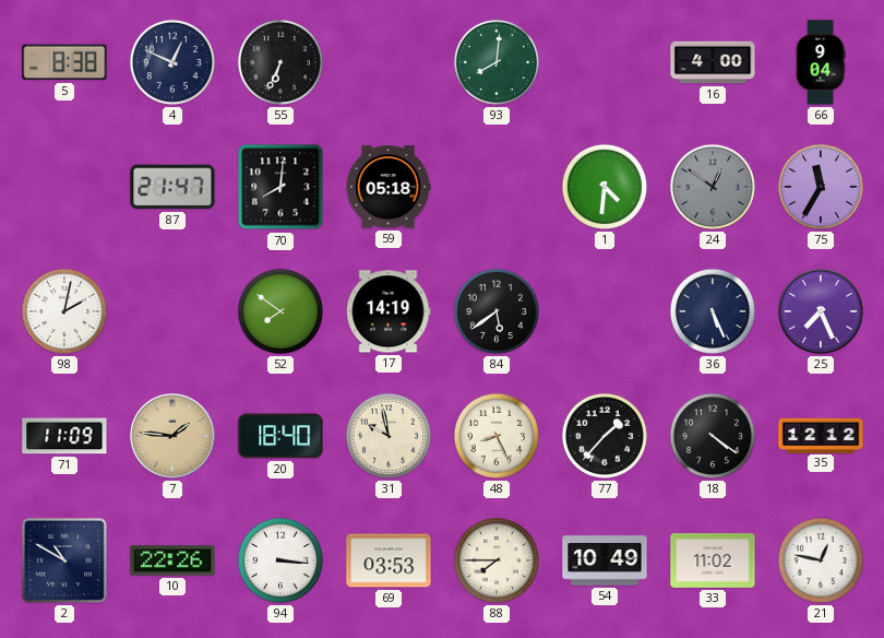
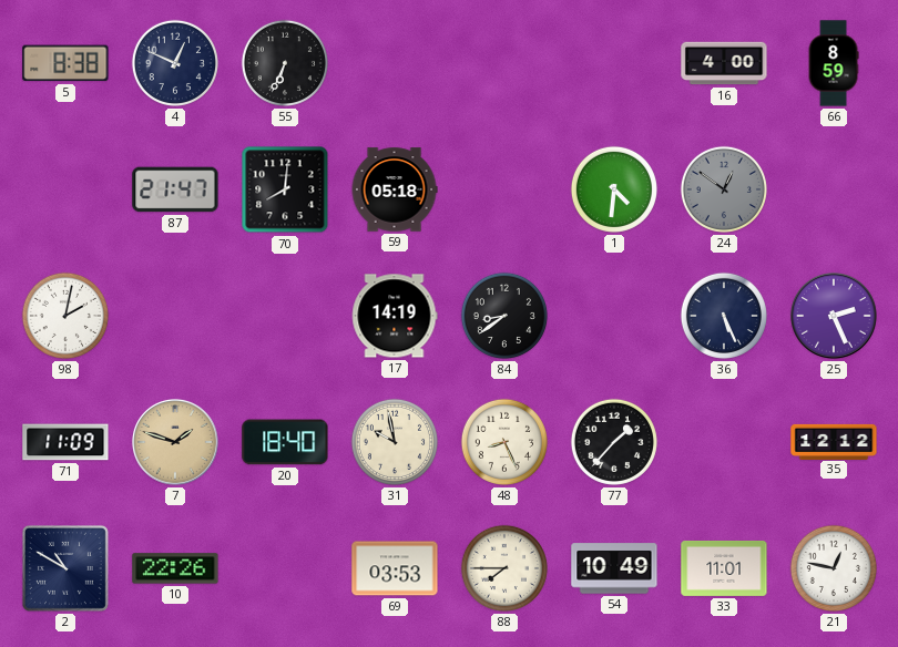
93: 8:01 -> none (497, 62)
66: 9:04 -> 8:59 (834, 63)
75: 11:35 -> none (821, 187)
52: 7:51 -> none (280, 311)
84: 5:39 -> 8:39 (504, 316)
25: 7:26 -> 2:26 (834, 316)
7: 1:46 -> 1:48 (175, 442)
18: 4:21 -> none (713, 436)
94: 3:16 -> none (280, 560)
33: 11:02 -> 11:01 (724, 568)
